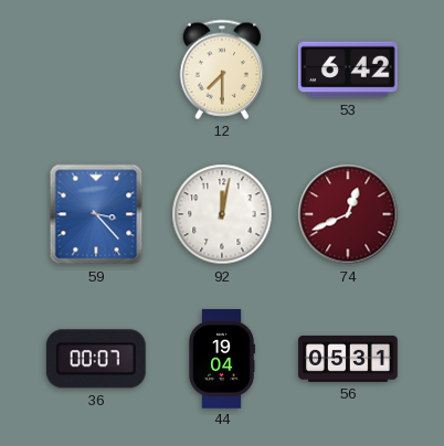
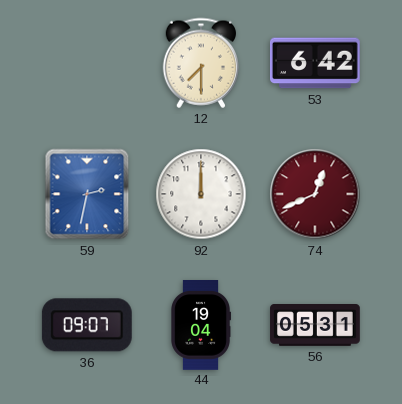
59: 3:23 -> 2:32 (87, 194)
92: 12:02 -> 12:00 (201, 194)
36: 00:07 -> 09:07 (87, 325)
